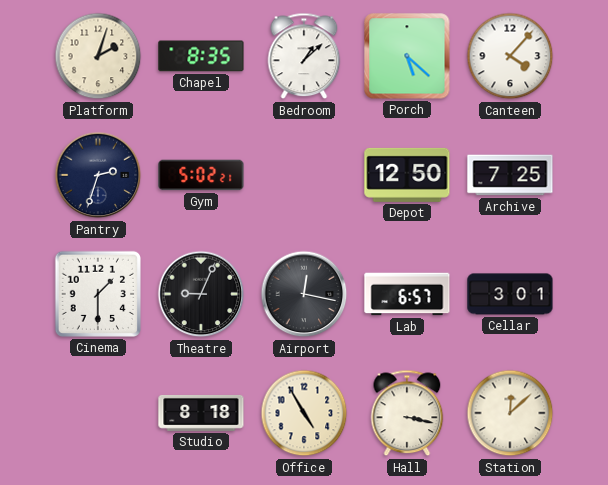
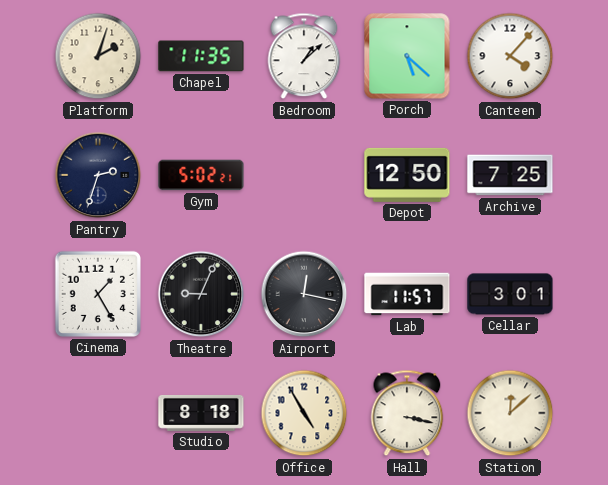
Chapel: 8:35 -> 11:35 (201, 56)
Cinema: 1:30 -> 1:25 (98, 294)
Lab: 6:57 -> 11:57 (407, 294)
